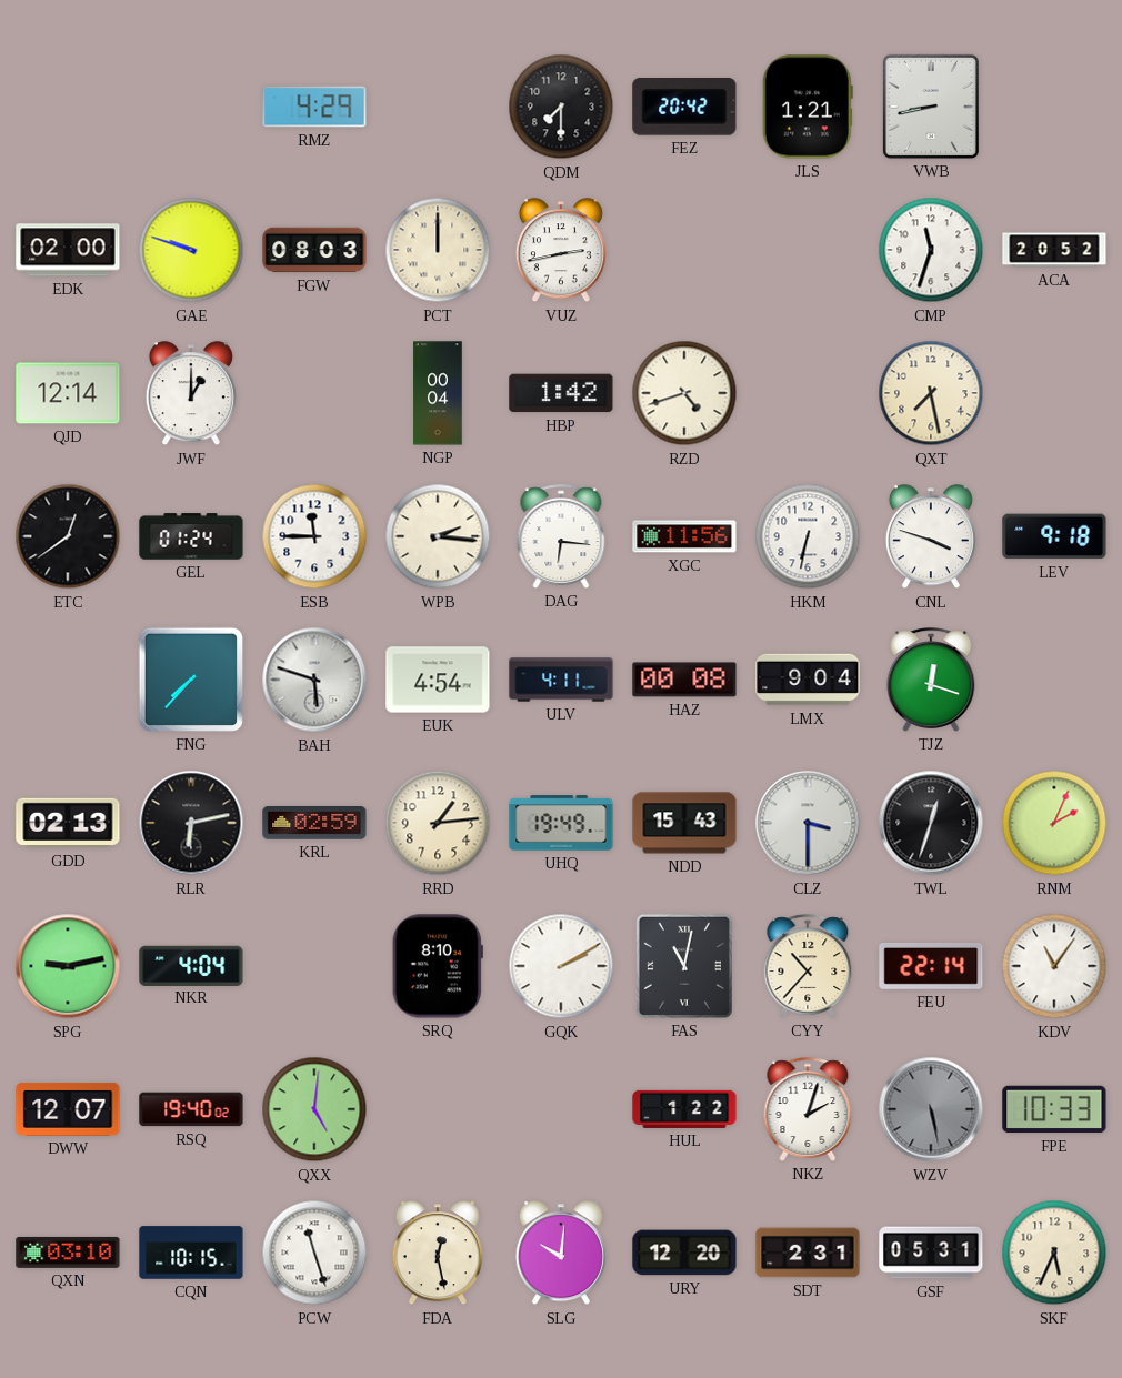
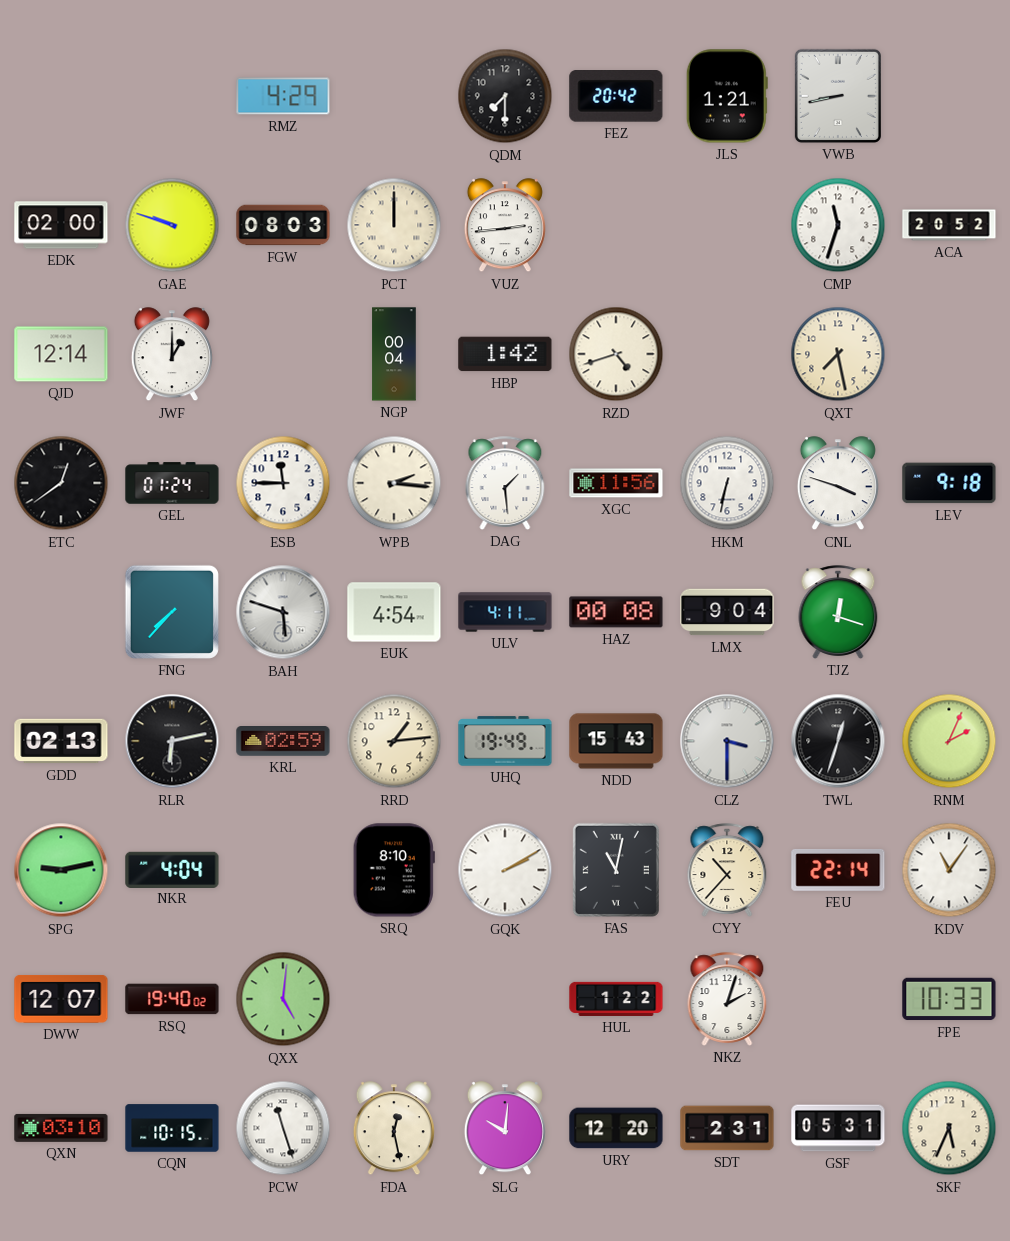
VUZ: 2:43 -> 2:44 (505, 226)
DAG: 6:16 -> 1:29 (505, 483)
WZV: 5:28 -> none (931, 1109)
